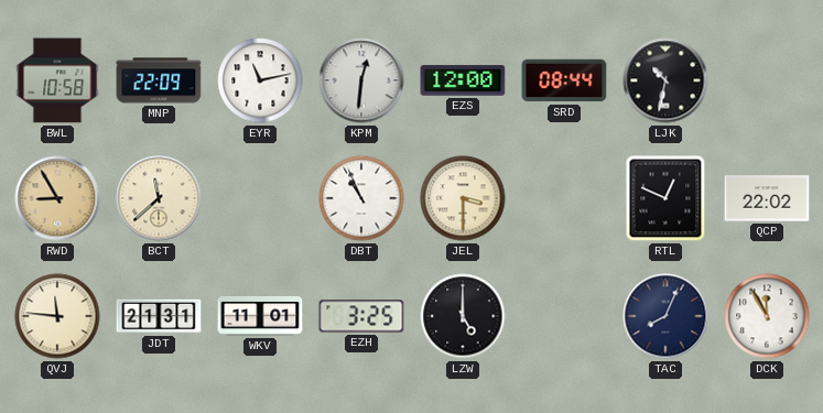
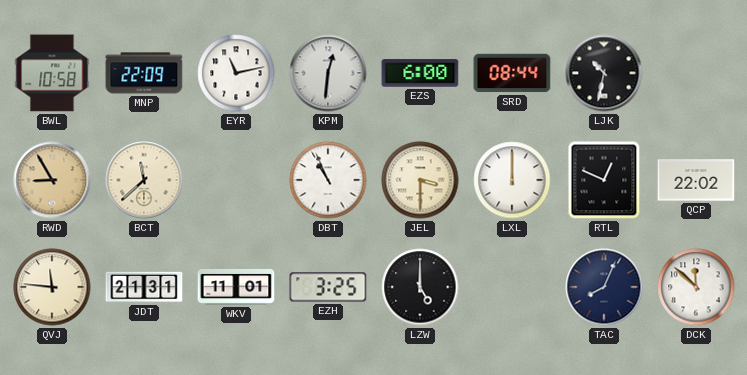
EZS: 12:00 -> 6:00 (420, 73)
LXL: none -> 12:00 (512, 180)
DCK: 11:55 -> 11:52 (696, 287)
